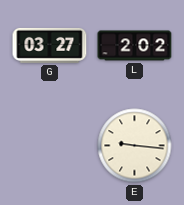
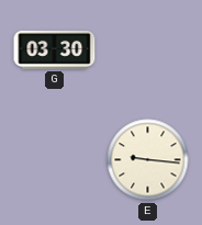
G: 03:27 -> 03:30 (55, 49)
L: 2:02 -> none (135, 46)
